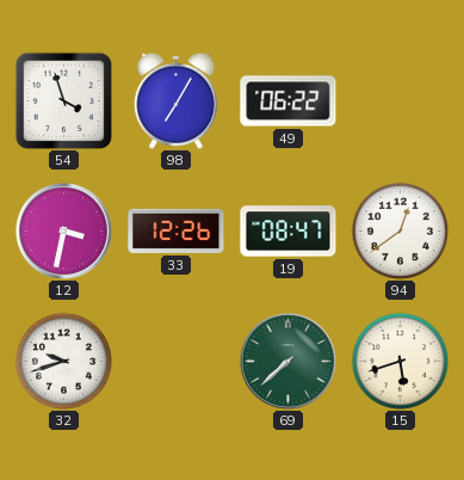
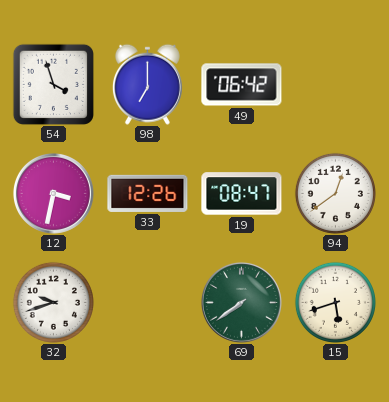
98: 7:05 -> 7:00 (147, 84)
49: 06:22 -> 06:42 (242, 85)
69: 7:38 -> 7:39 (241, 302)
